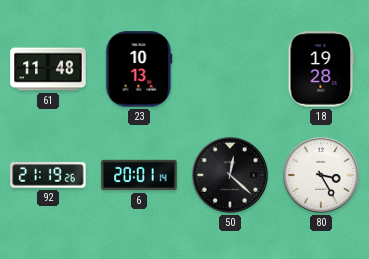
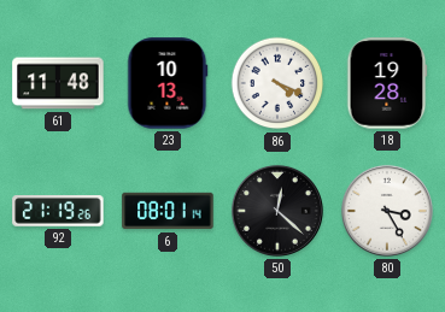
86: none -> 4:19 (277, 83)
6: 20:01 -> 08:01 (168, 211)
